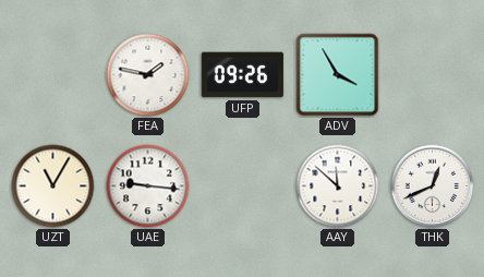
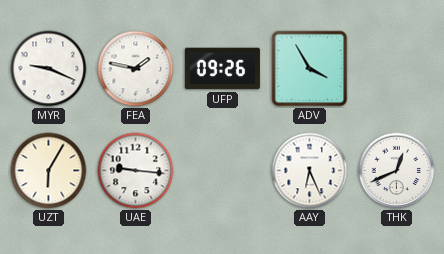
MYR: none -> 9:19 (49, 69)
UZT: 11:05 -> 6:05 (49, 171)
AAY: 11:52 -> 6:26 (310, 171)
